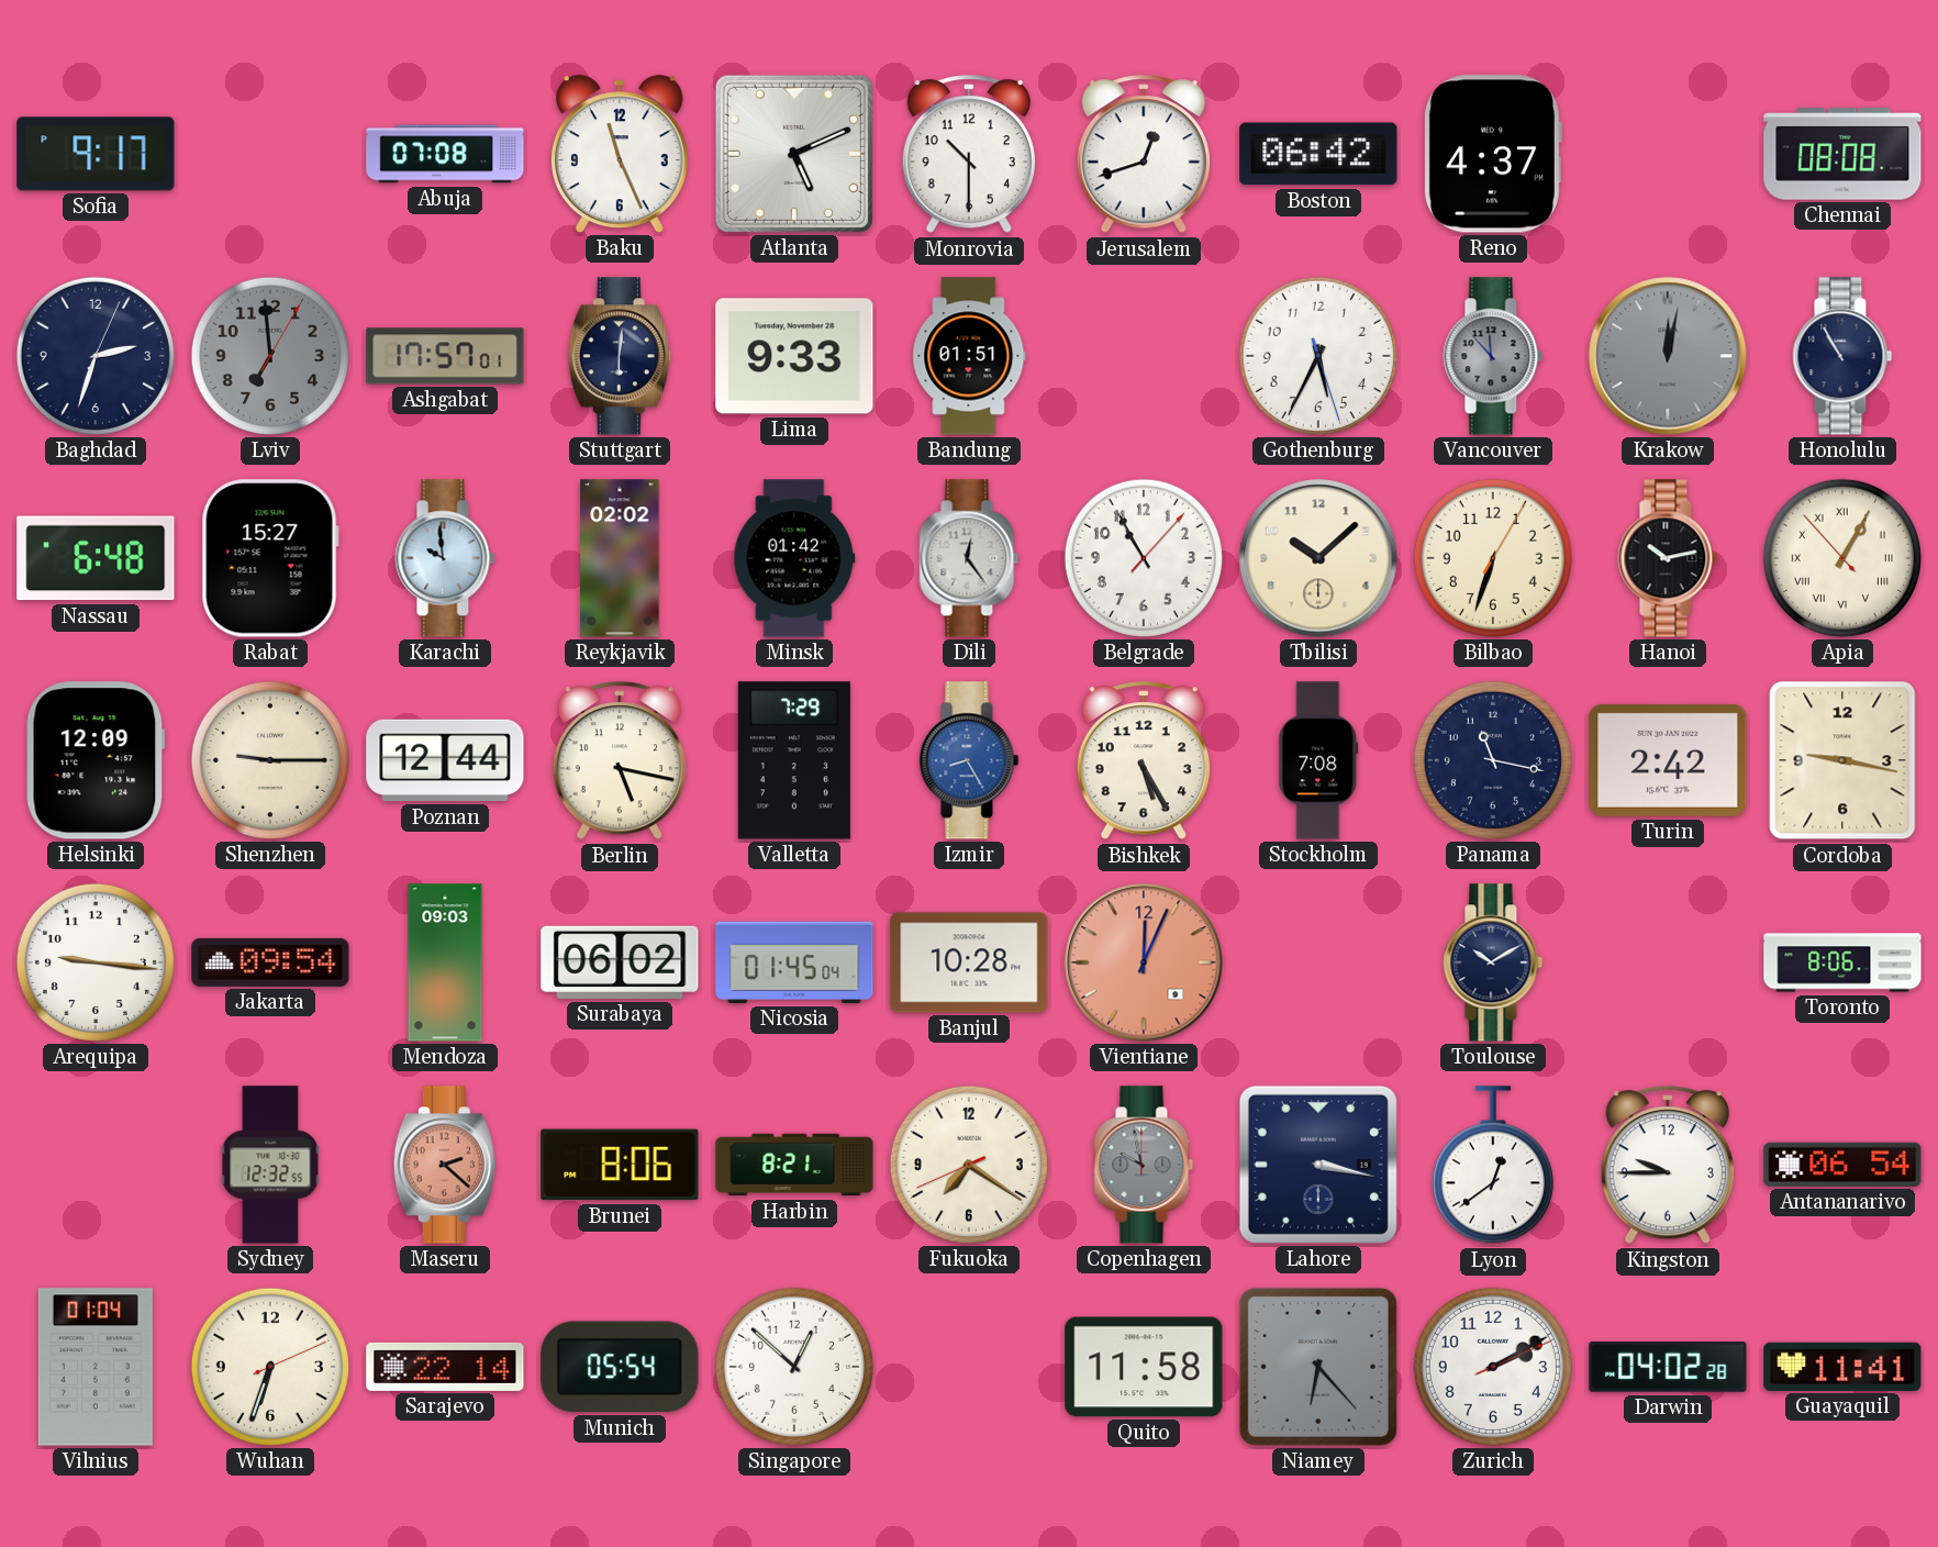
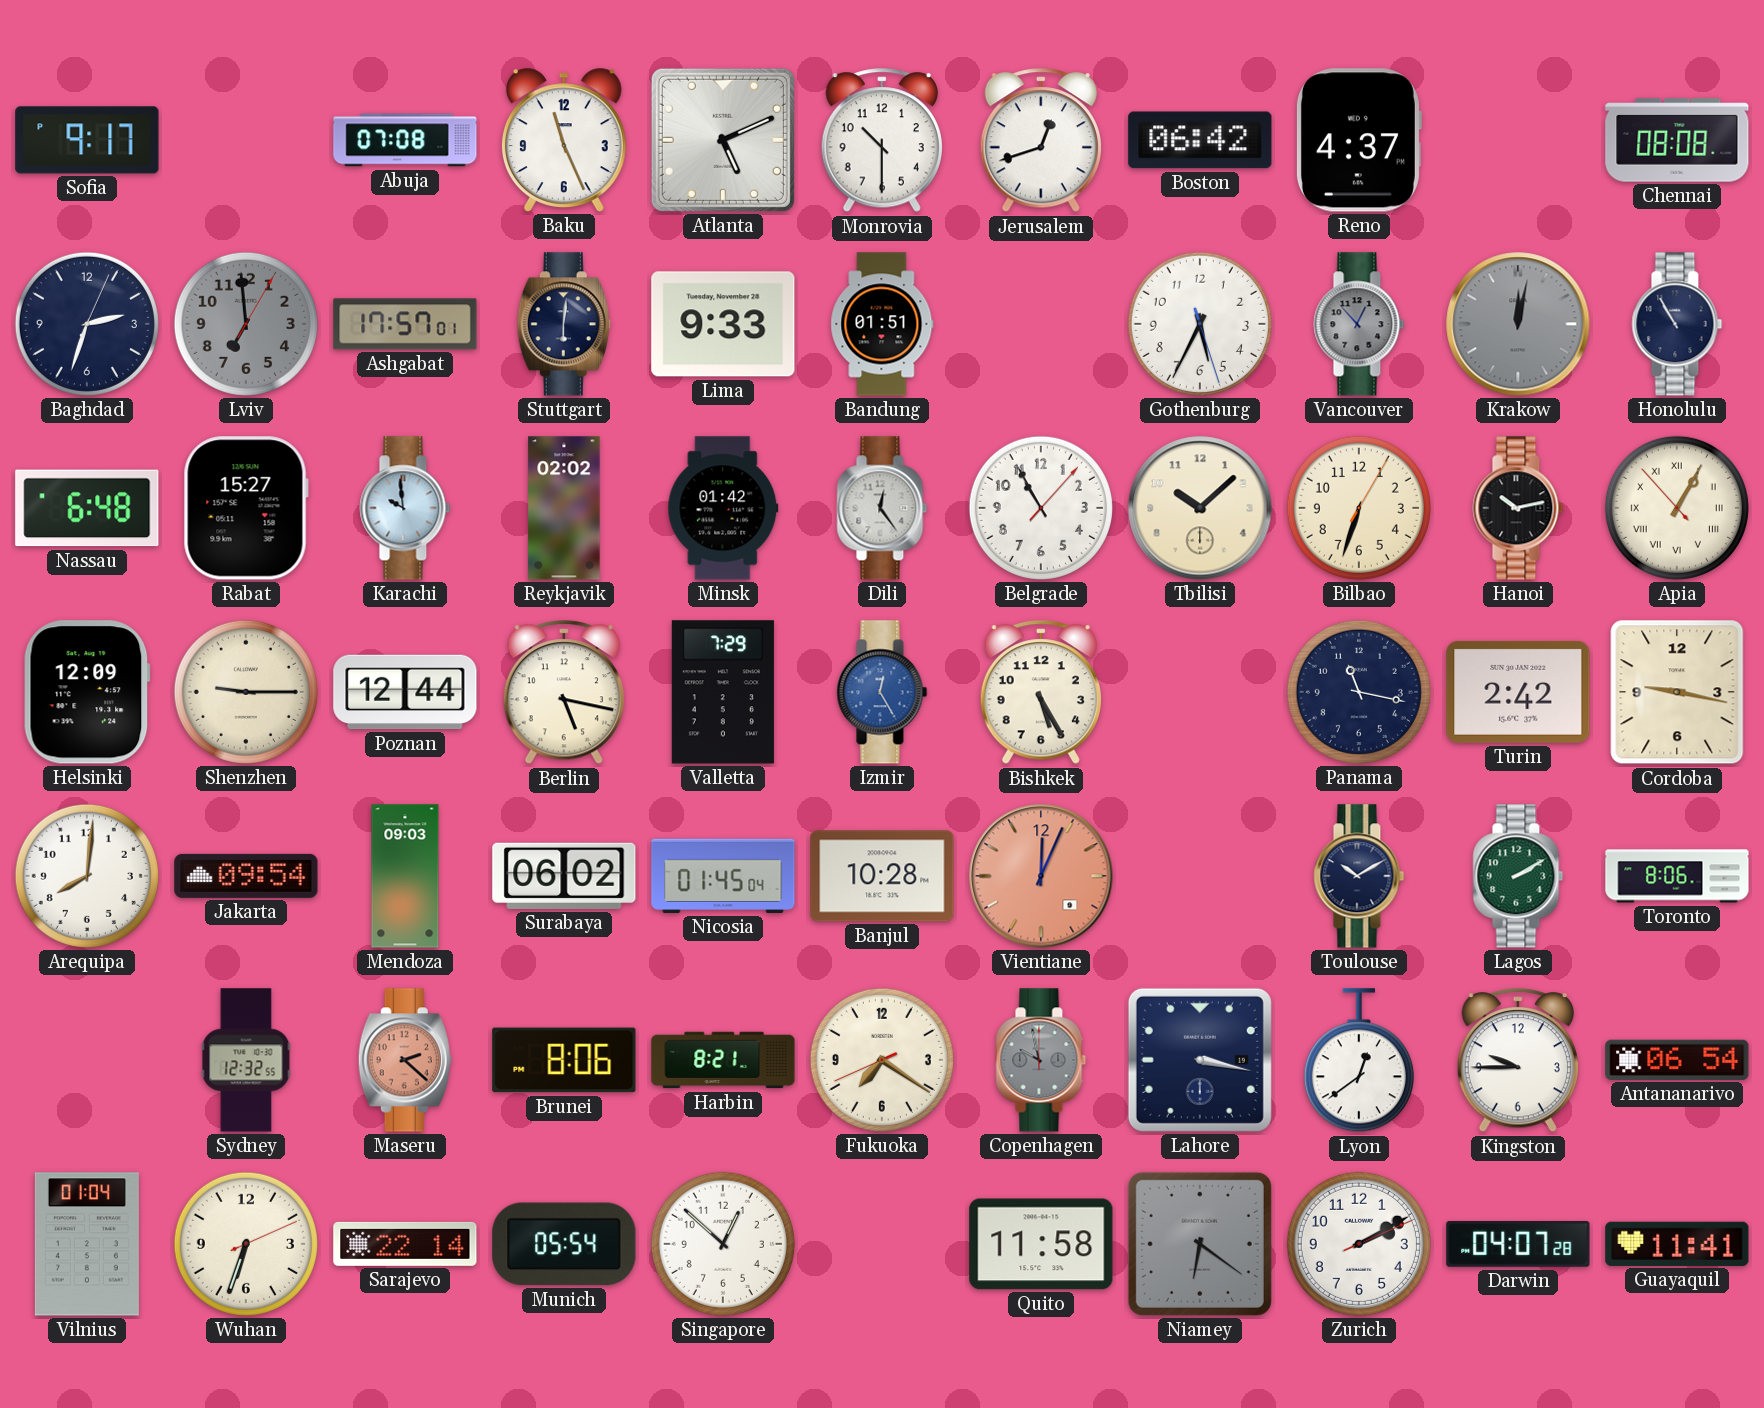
Vancouver: 11:53 -> 12:53 (1359, 324)
Izmir: 8:25 -> 12:25 (882, 692)
Stockholm: 7:08 -> none (1318, 760)
Arequipa: 9:16 -> 8:01 (87, 876)
Lagos: none -> 2:10 (1518, 876)
Niamey: 6:23 -> 6:21 (1200, 1244)
Darwin: 04:02 -> 04:07 (1518, 1245)
